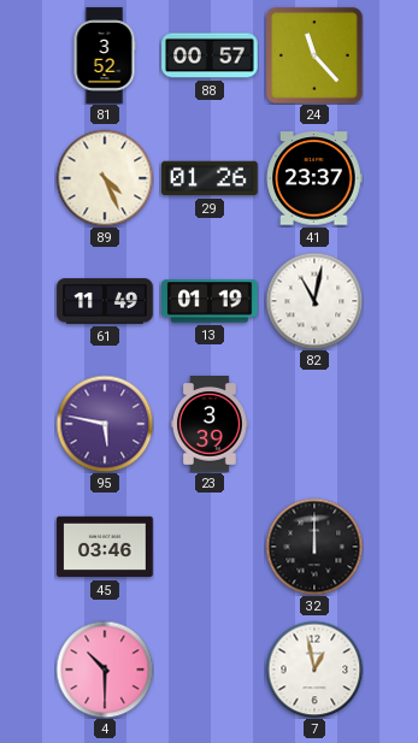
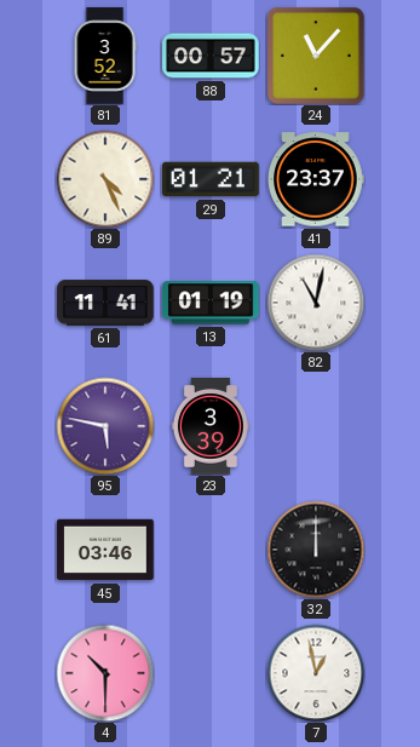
24: 11:23 -> 11:07 (316, 56)
29: 01:26 -> 01:21 (211, 179)
61: 11:49 -> 11:41 (105, 303)
